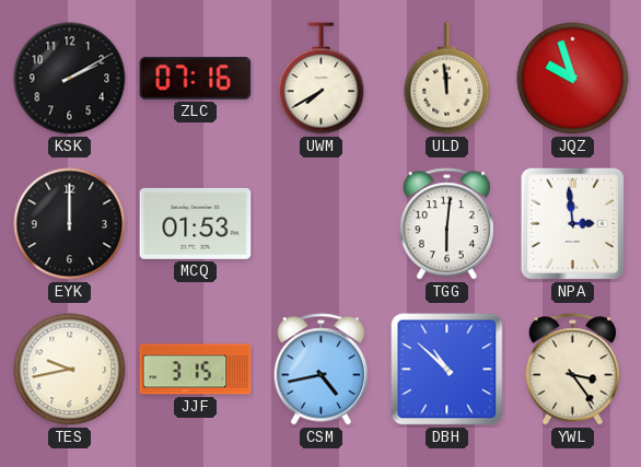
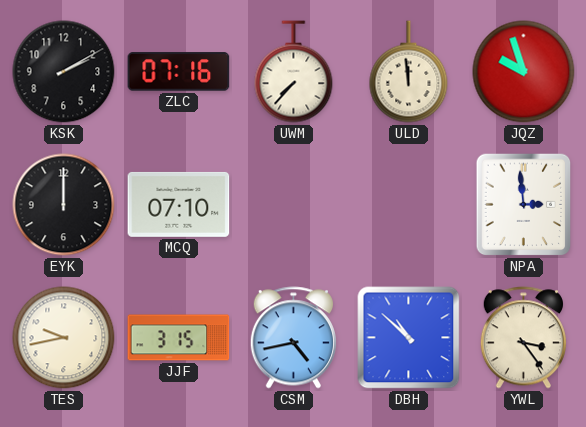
UWM: 7:40 -> 7:37 (294, 72)
MCQ: 01:53 -> 07:10 (179, 204)
TGG: 6:01 -> none (446, 224)
